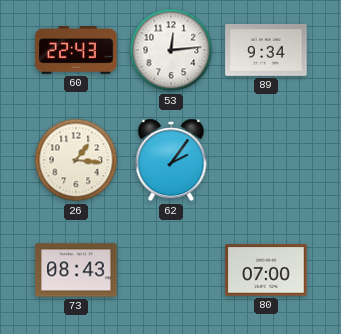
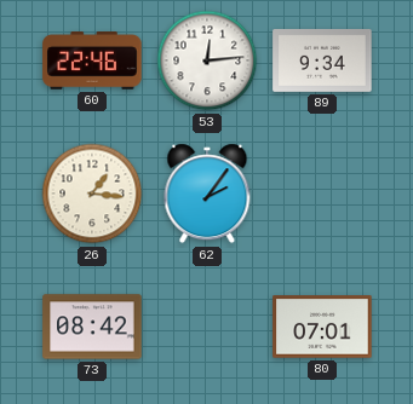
60: 22:43 -> 22:46 (92, 62)
73: 08:43 -> 08:42 (92, 327)
80: 07:00 -> 07:01 (322, 327)
